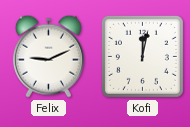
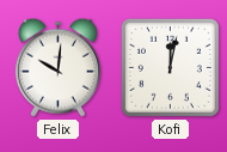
Felix: 9:11 -> 10:01 (57, 67)
